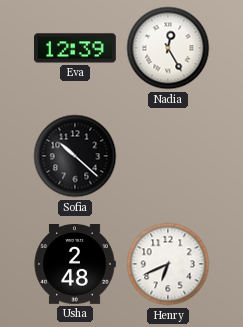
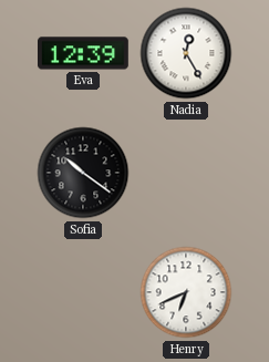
Sofia: 10:22 -> 10:21 (83, 173)
Usha: 2:48 -> none (75, 265)
